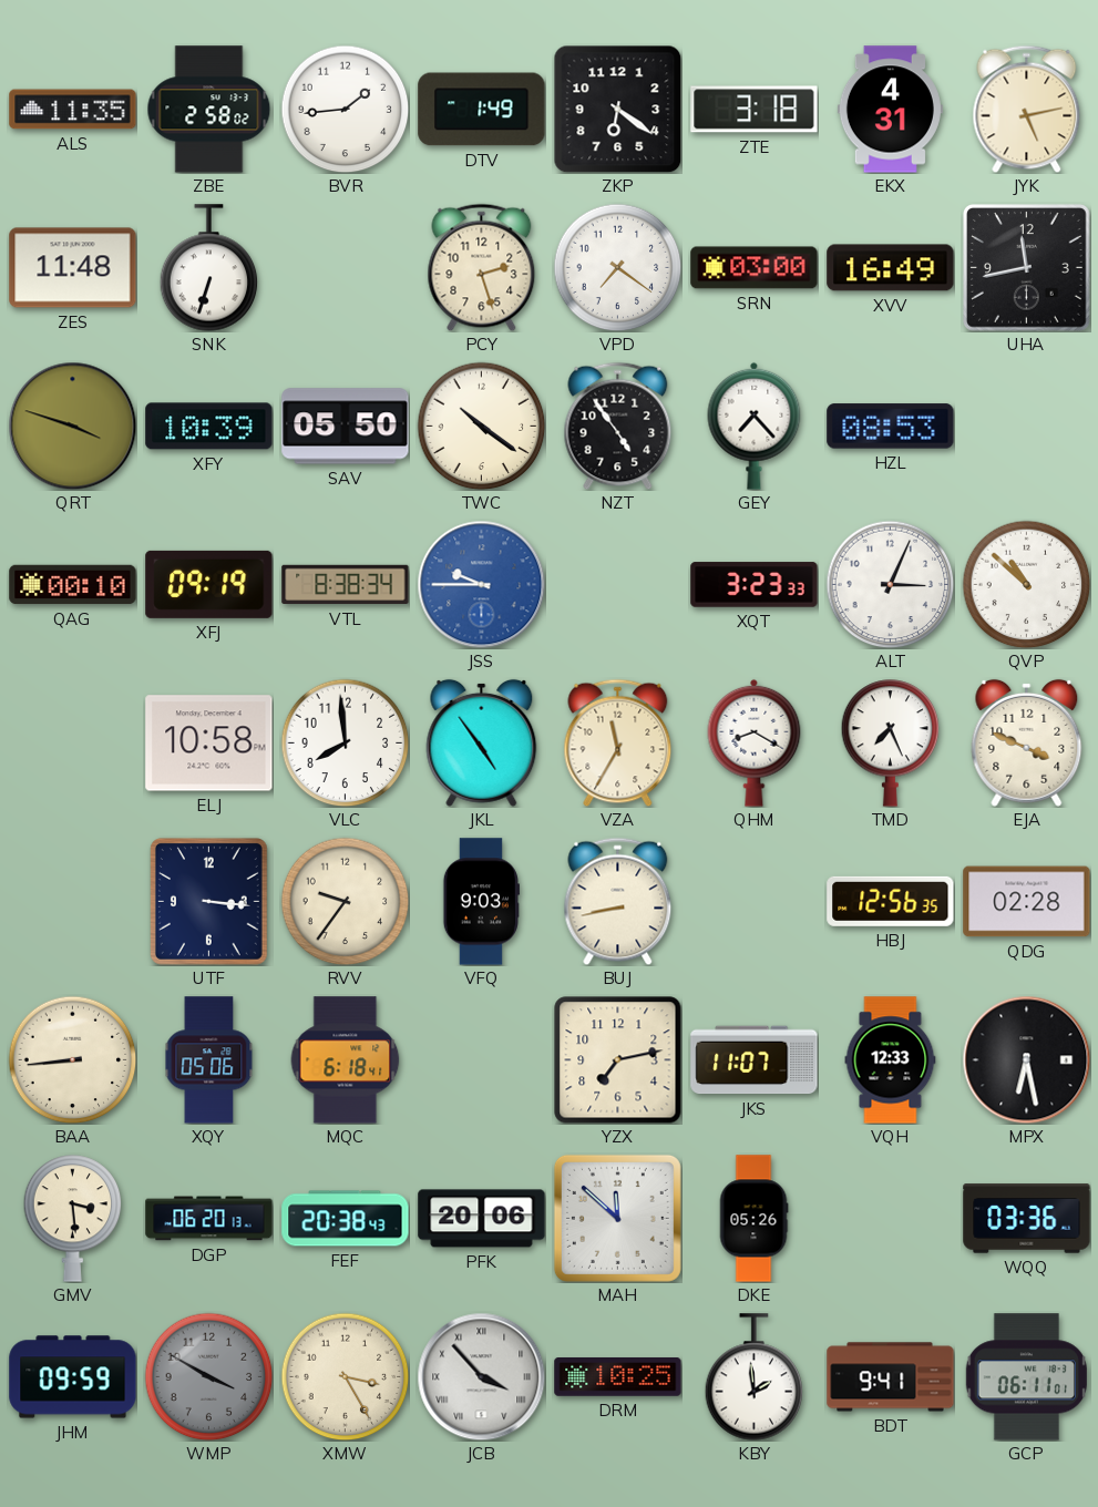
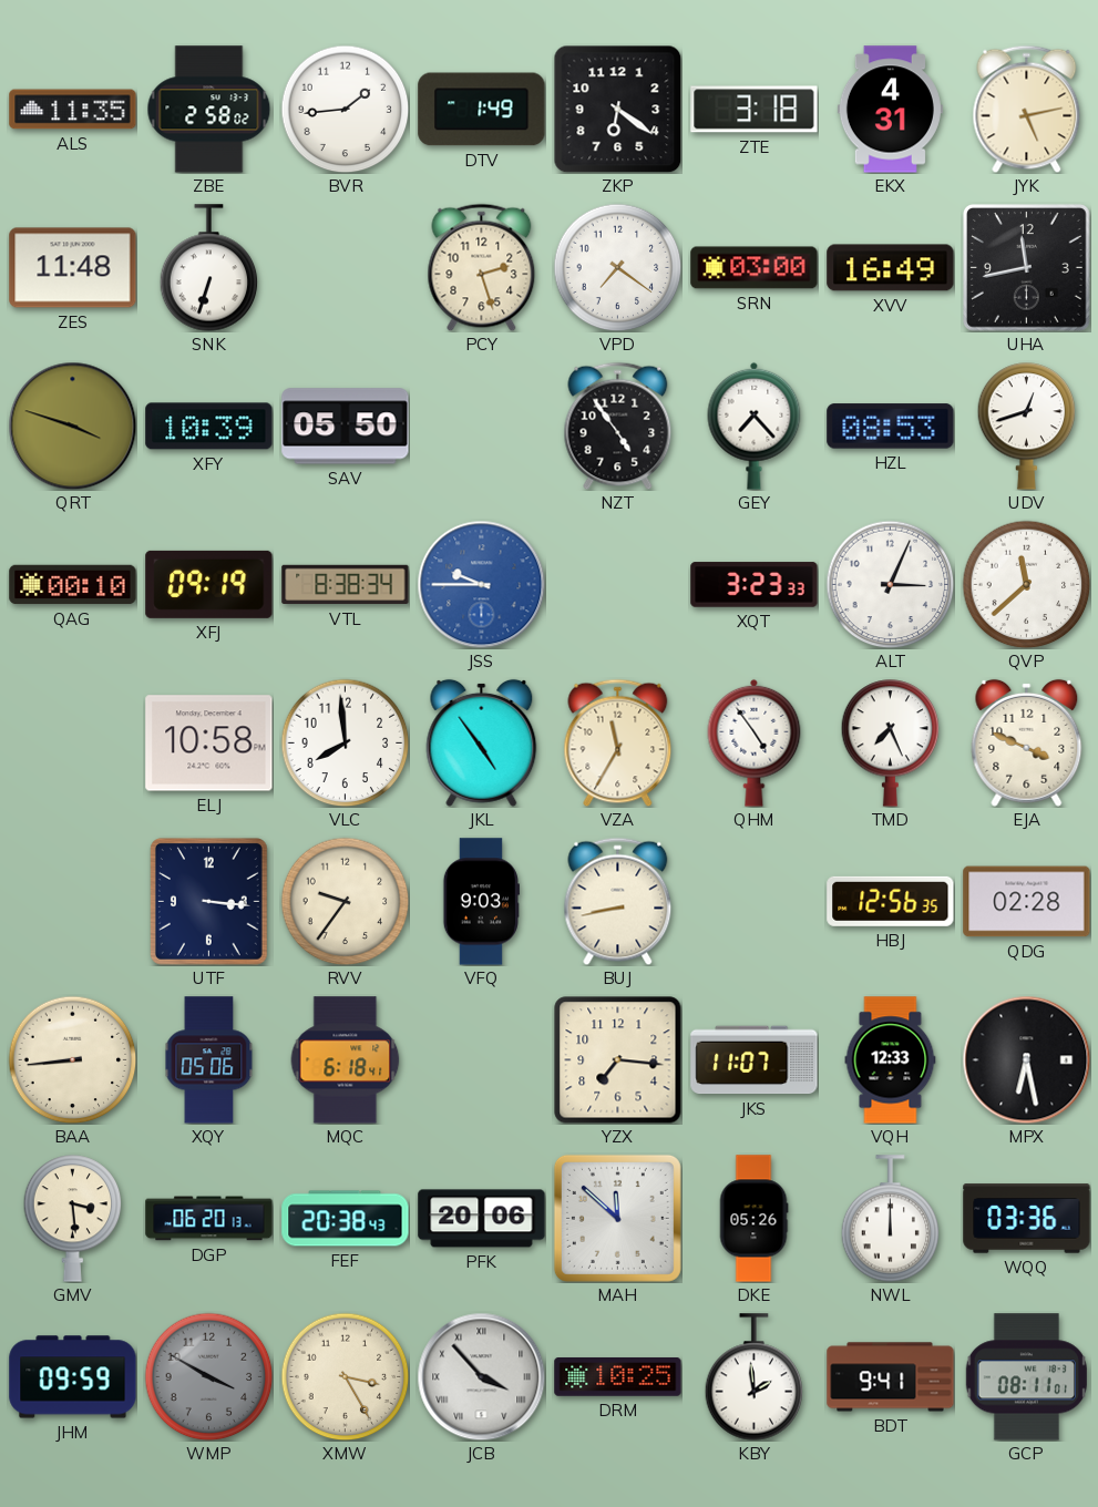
TWC: 10:21 -> none (481, 426)
UDV: none -> 12:42 (1027, 427)
QVP: 10:52 -> 11:38 (1026, 584)
QHM: 8:20 -> 4:54 (755, 742)
YZX: 7:13 -> 7:16 (618, 1060)
NWL: none -> 12:00 (891, 1219)
GCP: 06:11 -> 08:11 (1026, 1377)
